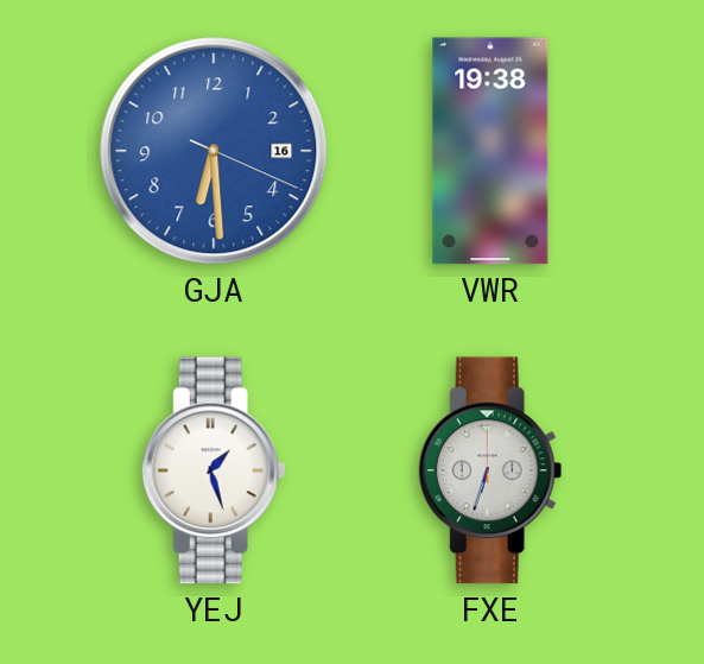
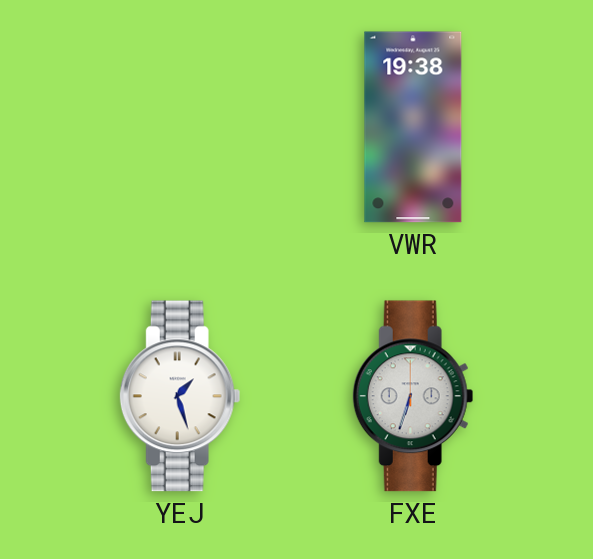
GJA: 6:29 -> none (214, 151)
